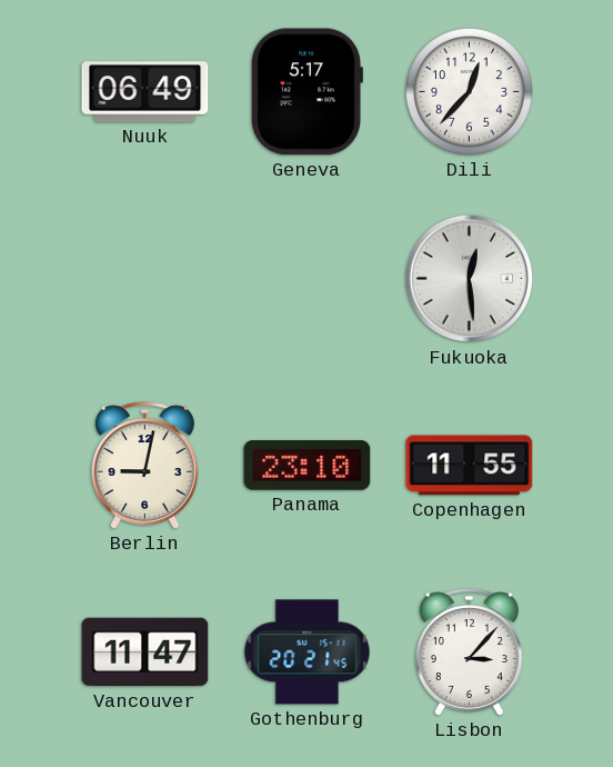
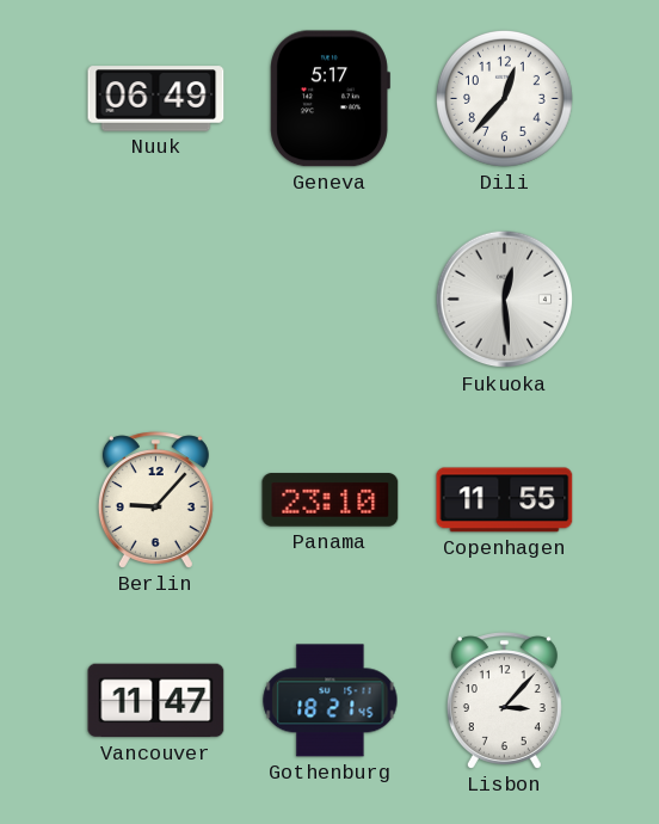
Berlin: 9:02 -> 9:07 (155, 500)
Gothenburg: 20:21 -> 18:21 (331, 701)
